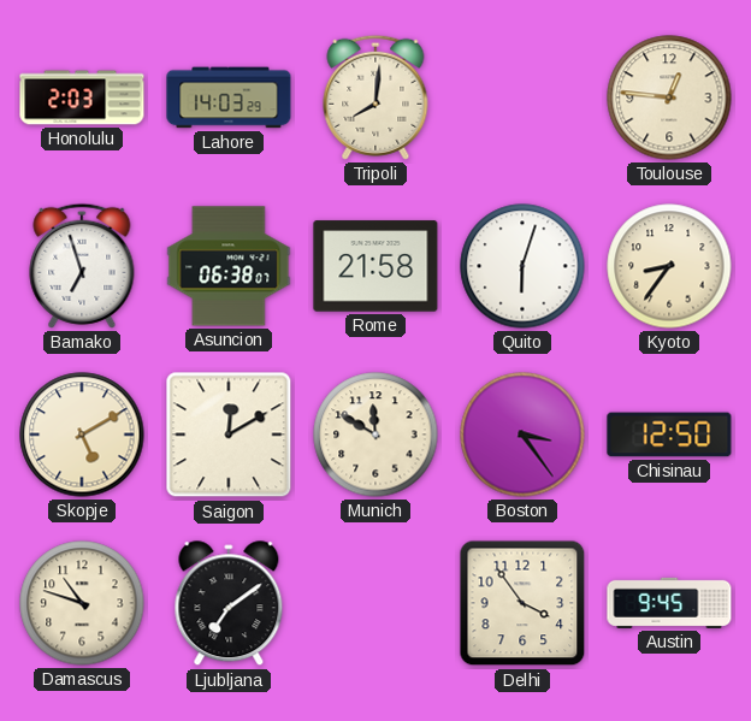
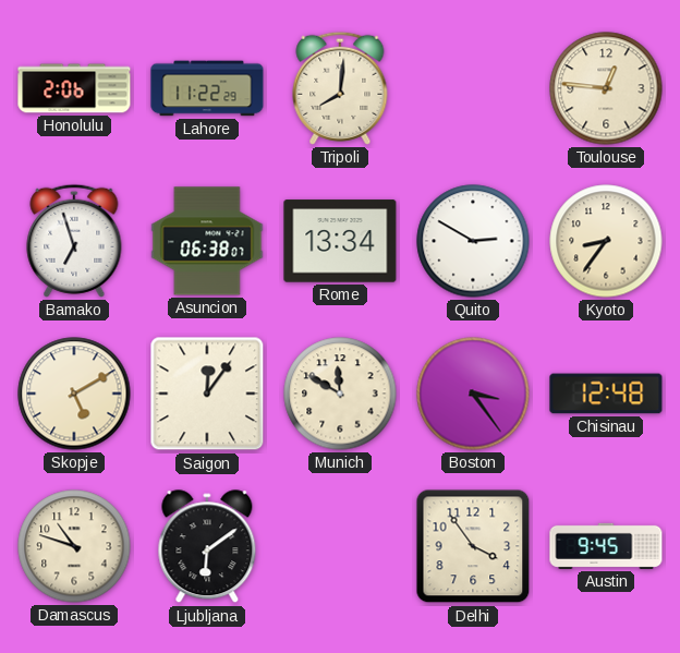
Honolulu: 2:03 -> 2:06 (74, 88)
Lahore: 14:03 -> 11:22 (207, 88)
Rome: 21:58 -> 13:34 (340, 241)
Quito: 6:03 -> 2:50 (473, 241)
Saigon: 12:10 -> 12:06 (207, 394)
Chisinau: 12:50 -> 12:48 (606, 394)
Ljubljana: 7:09 -> 6:09 (207, 547)
